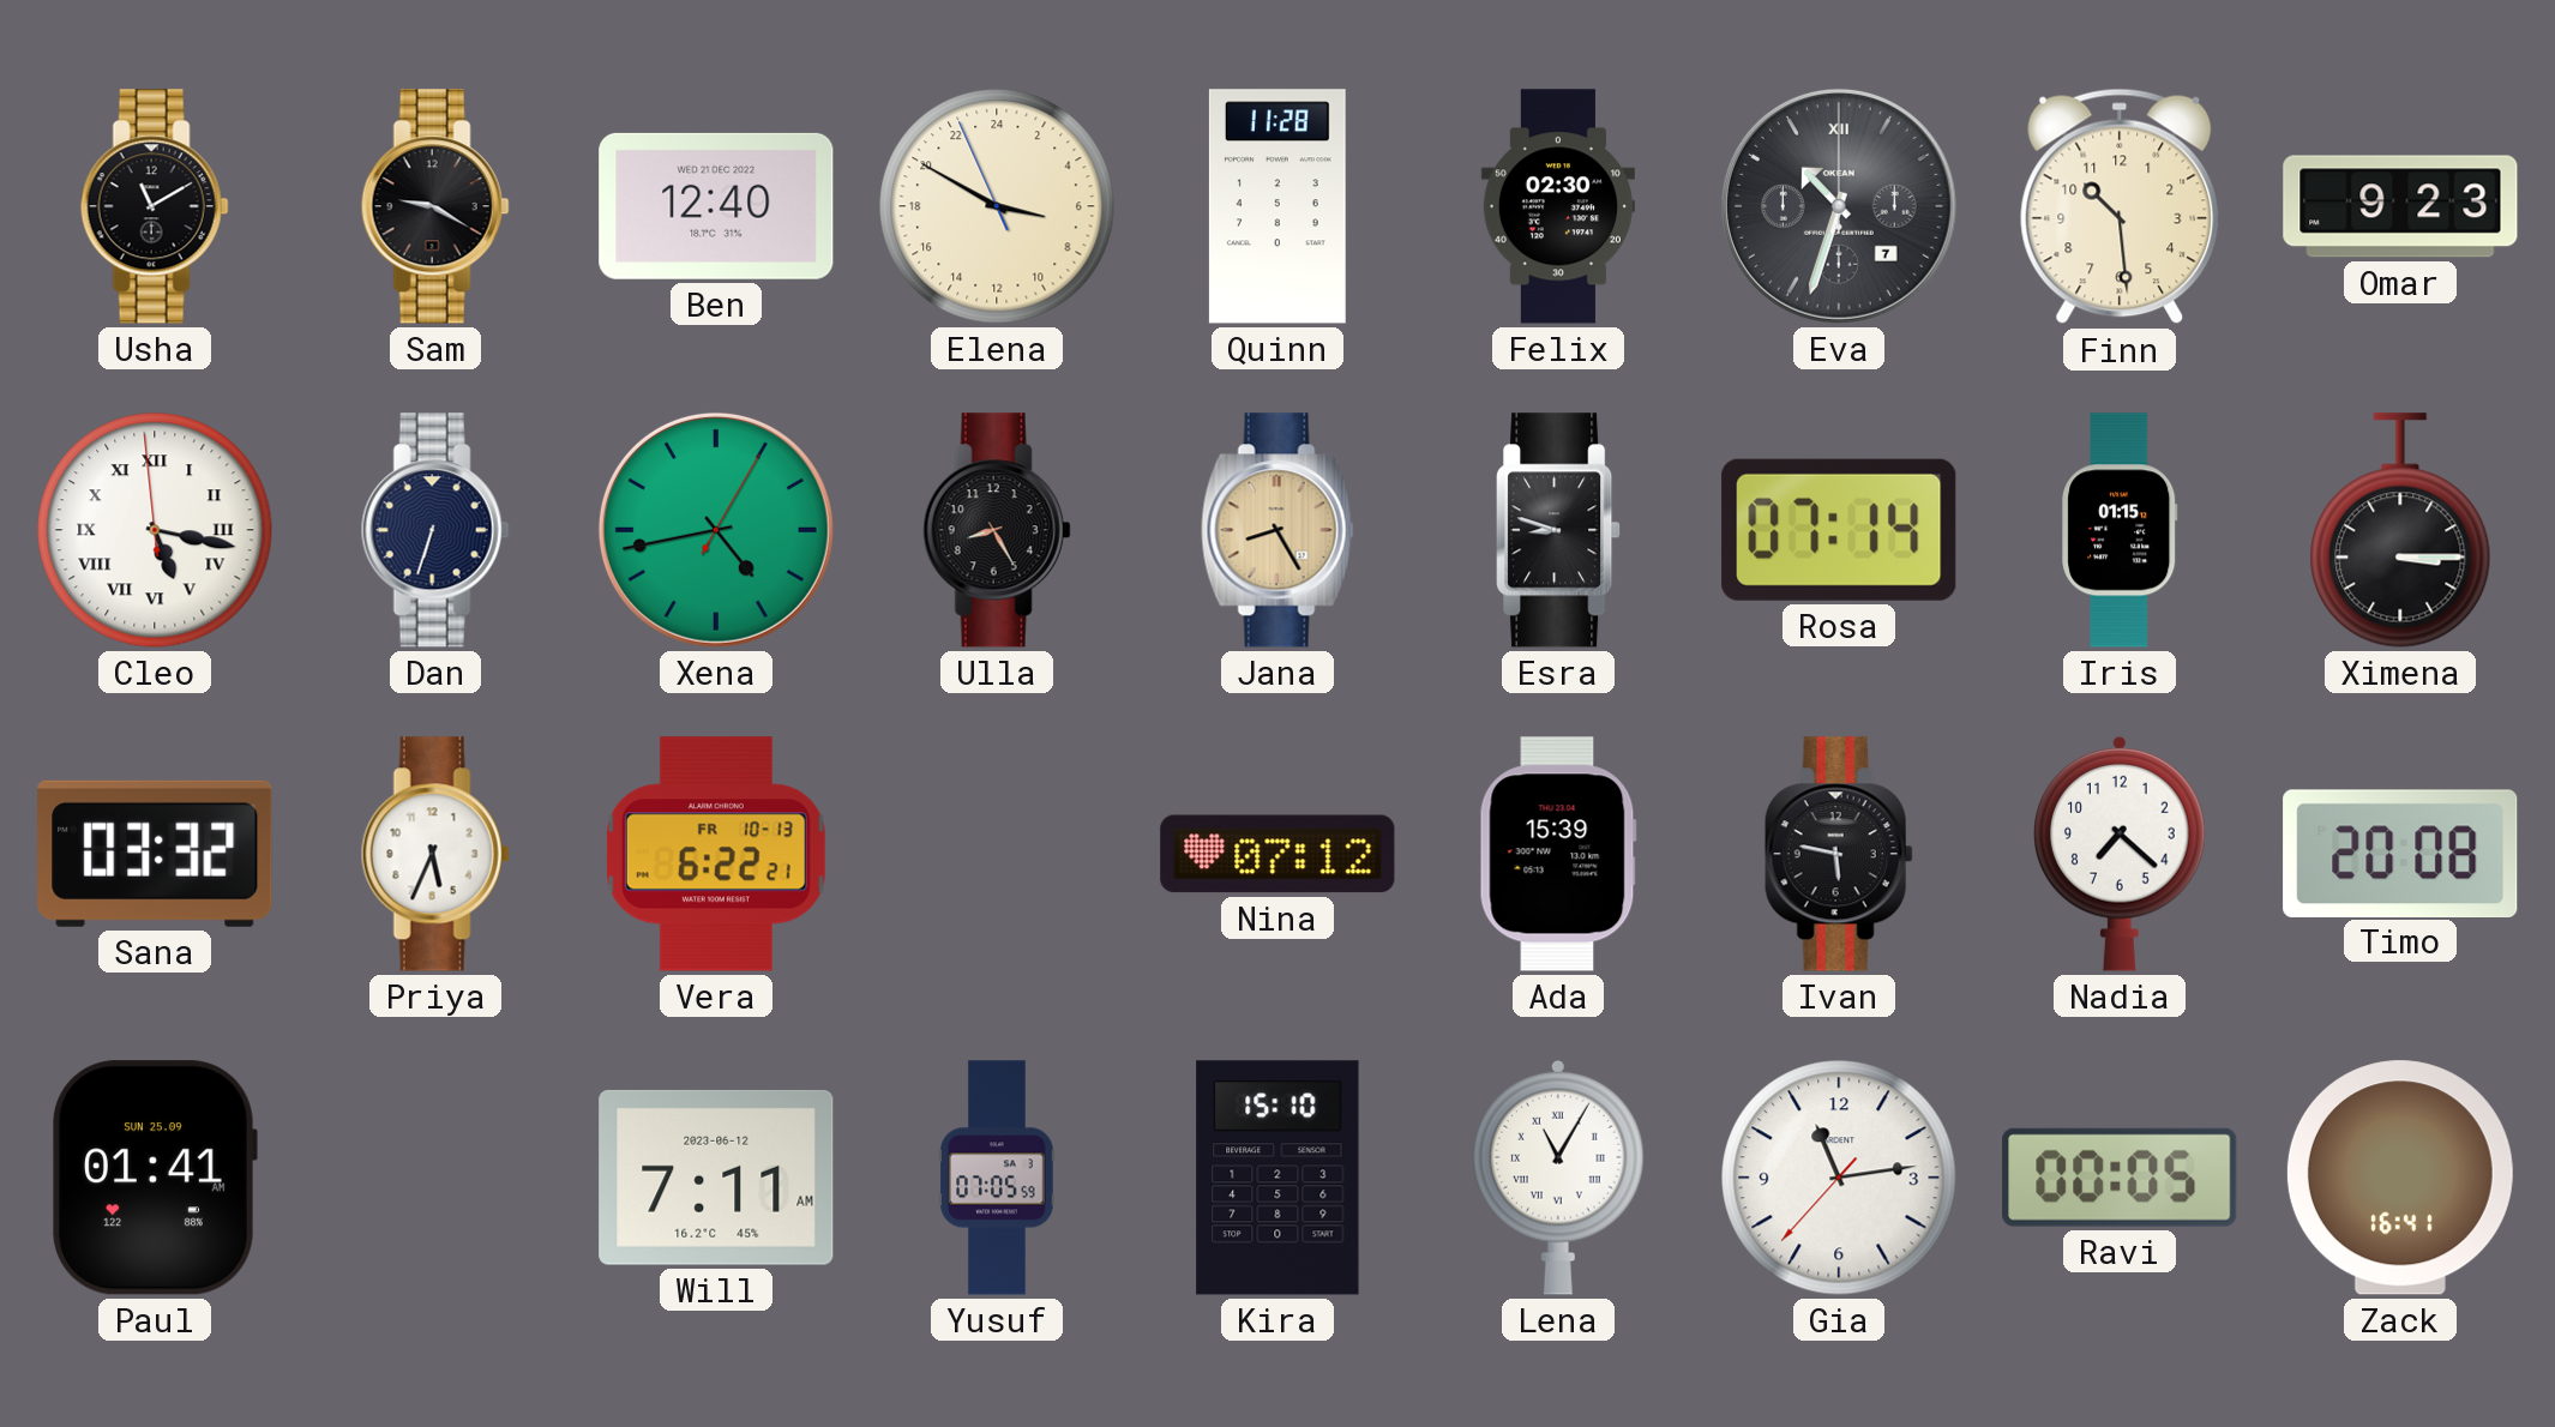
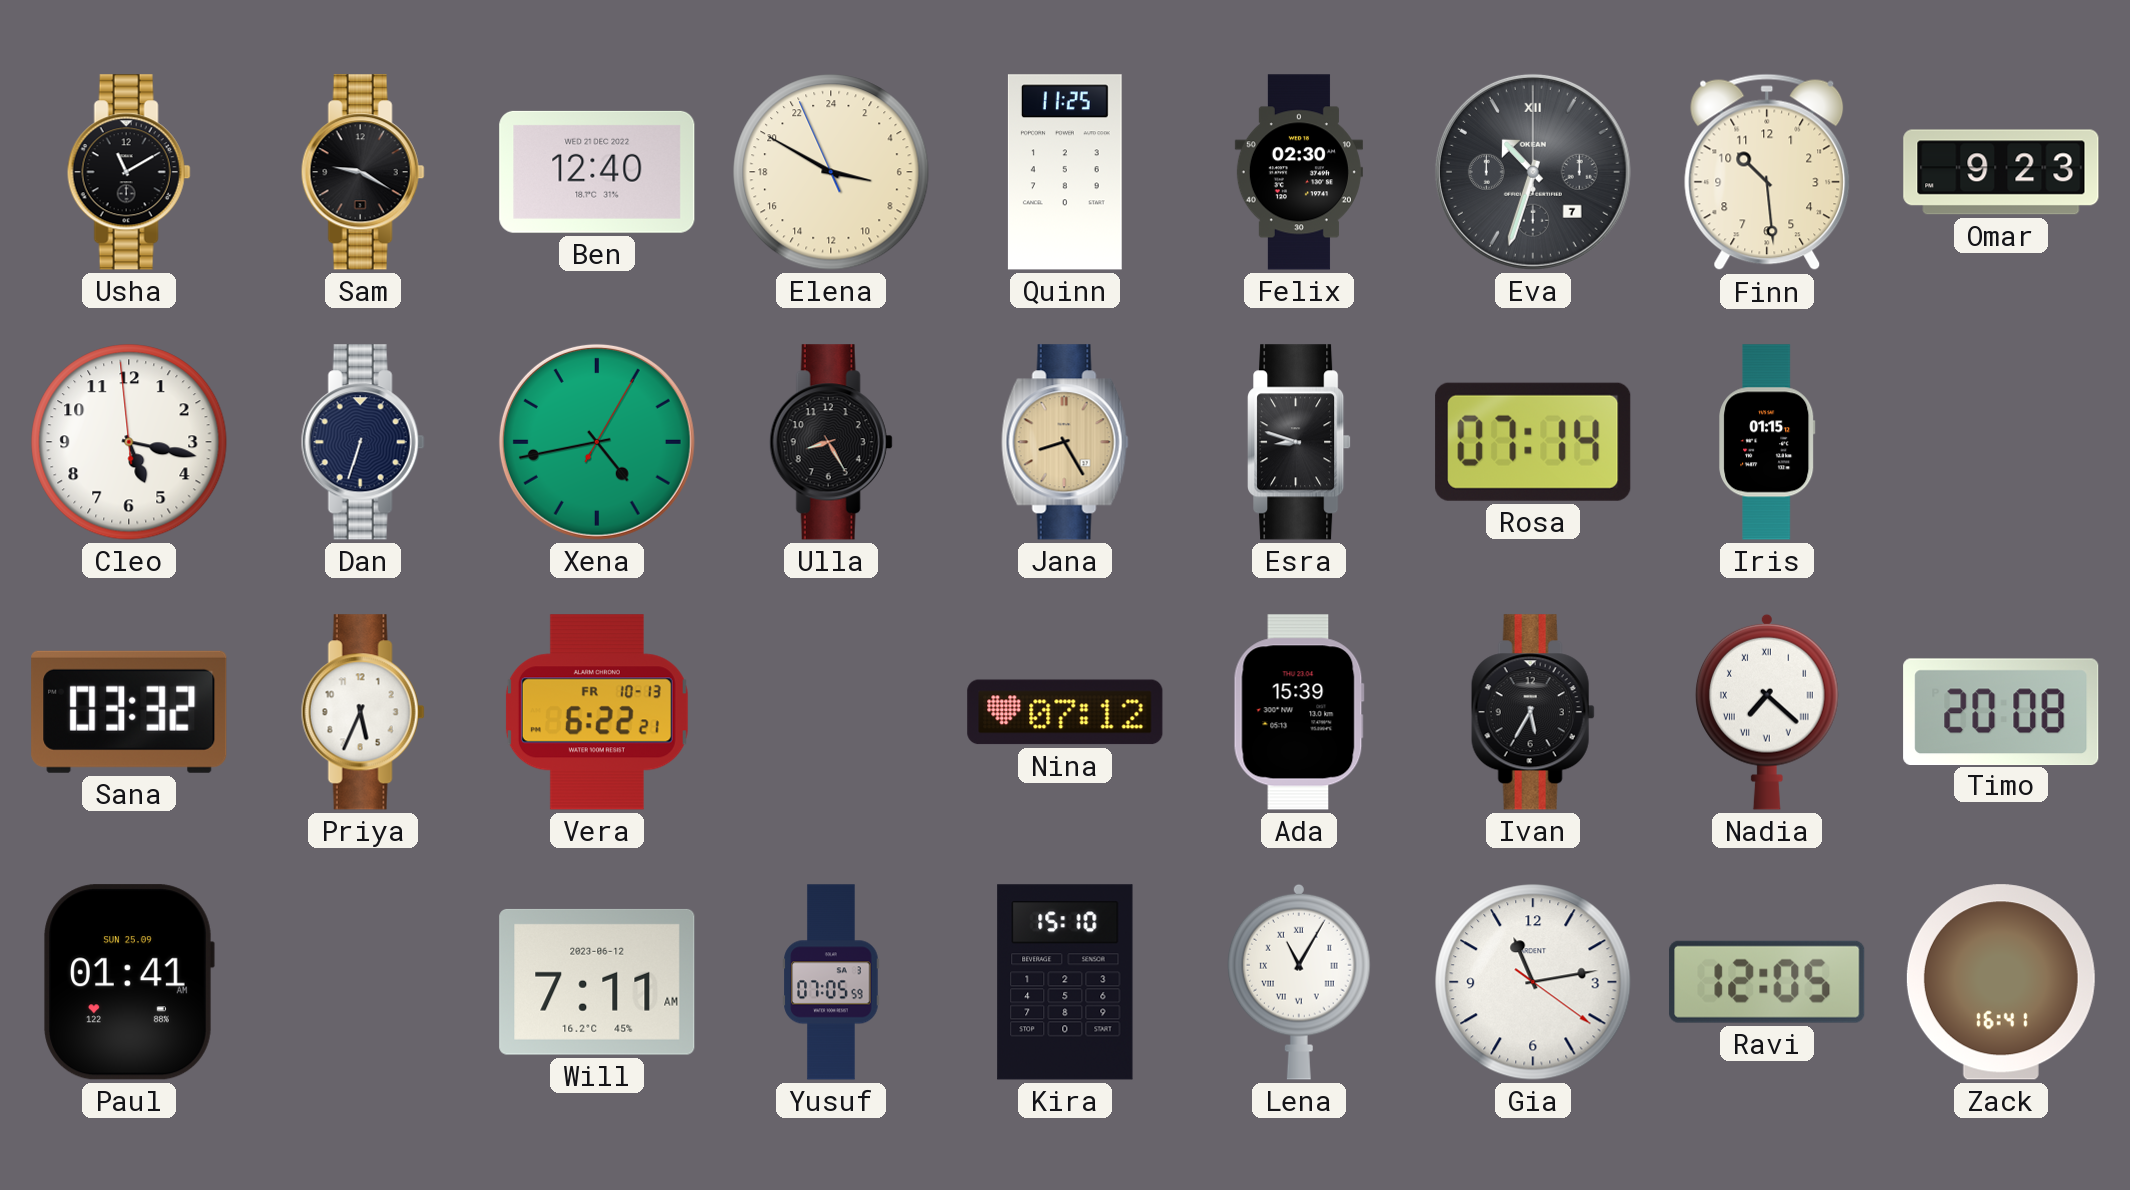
Quinn: 11:28 -> 11:25 (1065, 172)
Cleo numerals: Roman -> Arabic (129, 442)
Ximena: 3:15 -> none (2400, 530)
Ivan: 5:47 -> 5:35 (1533, 712)
Nadia numerals: Arabic -> Roman (1768, 712)
Gia: 11:13:37 -> 11:13:21 (1533, 982)
Ravi: 00:05 -> 12:05 (1767, 982)
